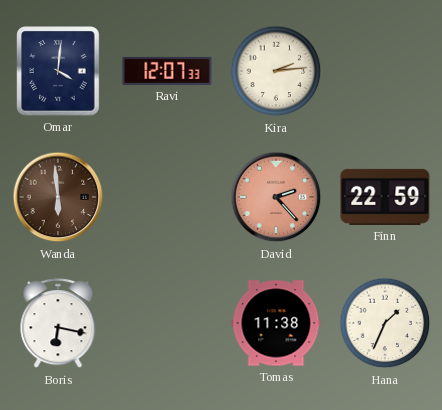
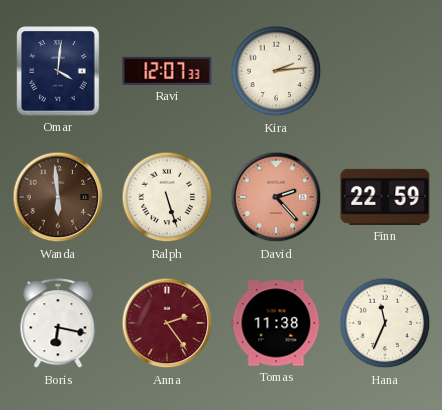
Ralph: none -> 5:27 (167, 197)
Anna: none -> 2:24 (167, 323)
Hana: 1:34 -> 11:34 (385, 323)
